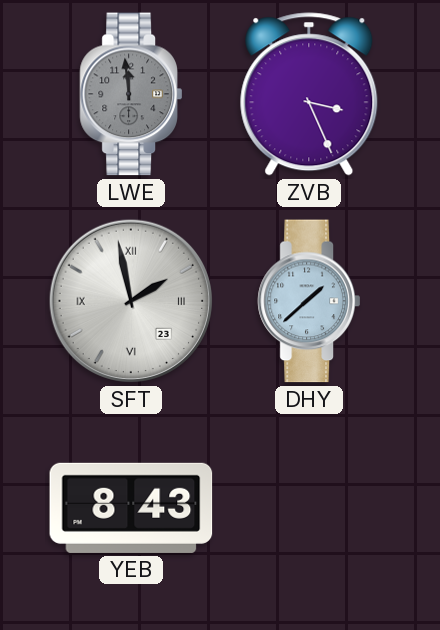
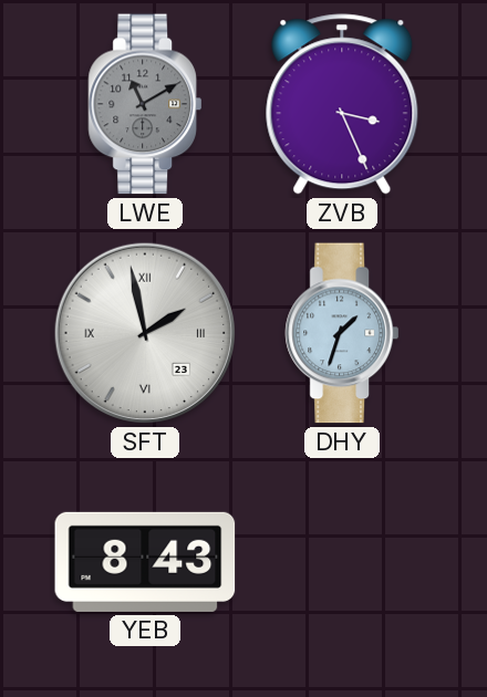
LWE: 11:59 -> 11:10 (145, 104)
DHY: 1:38 -> 1:33 (342, 333)
